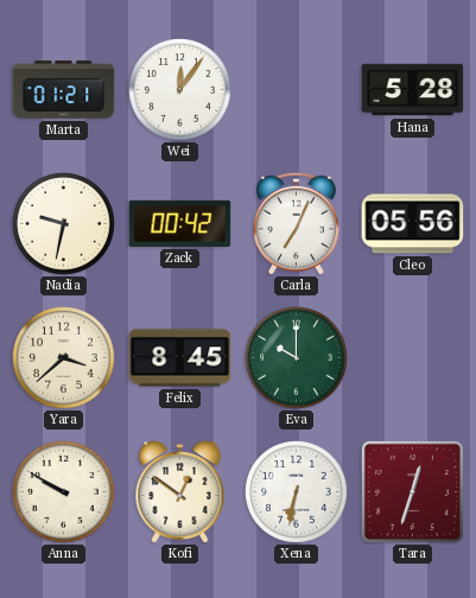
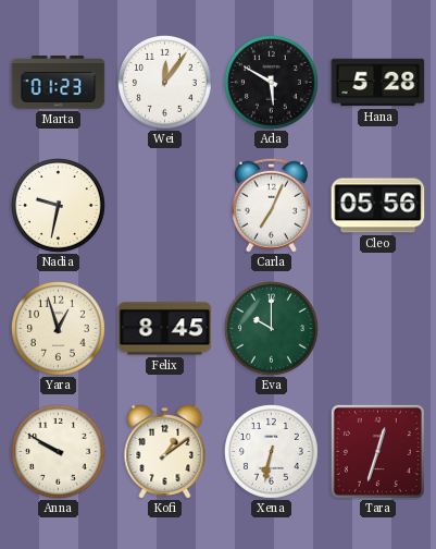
Marta: 01:21 -> 01:23 (59, 83)
Ada: none -> 5:50 (272, 83)
Zack: 00:42 -> none (180, 223)
Yara: 3:38 -> 12:57 (59, 329)
Kofi: 12:51 -> 1:09 (165, 452)
